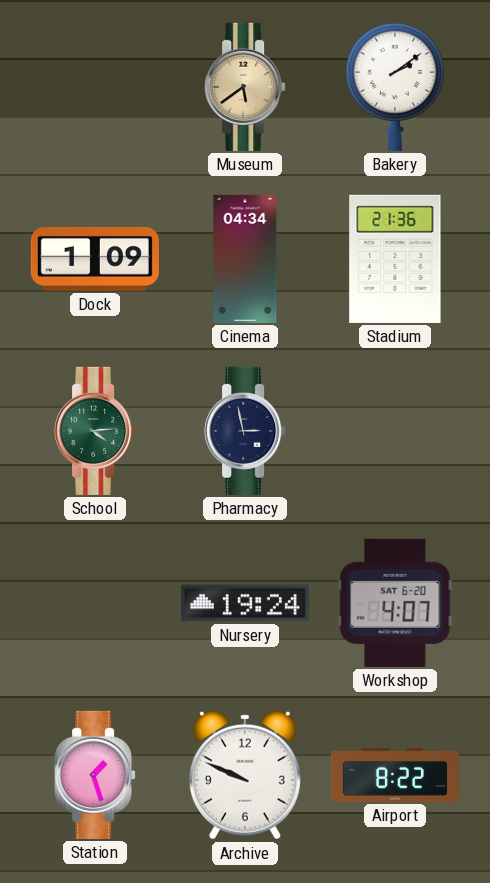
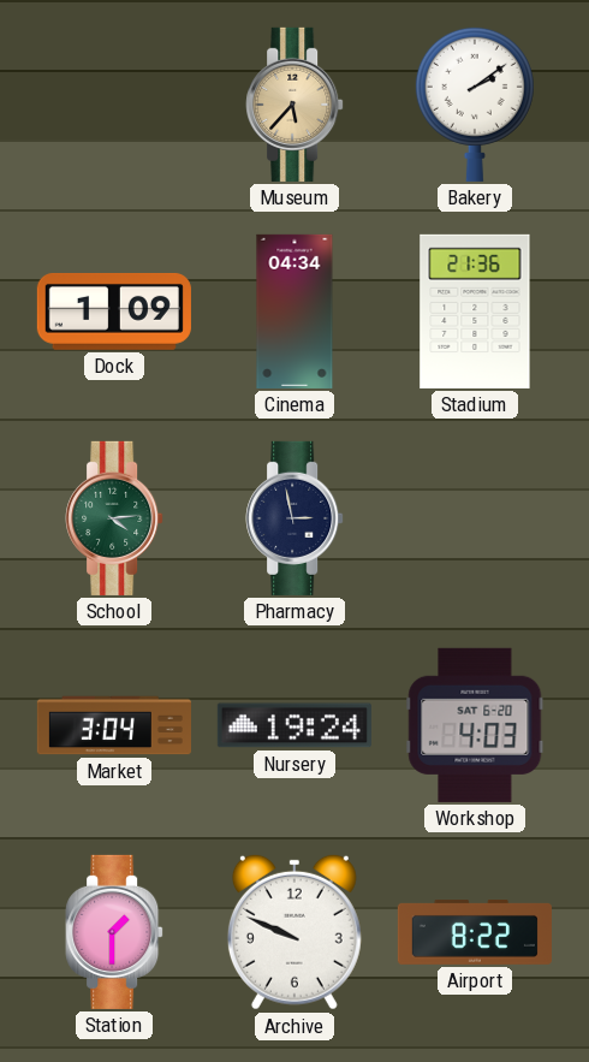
Museum: 5:39 -> 5:37 (294, 105)
Market: none -> 3:04 (114, 725)
Workshop: 4:07 -> 4:03 (475, 725)
Station: 1:27 -> 1:30 (114, 932)
